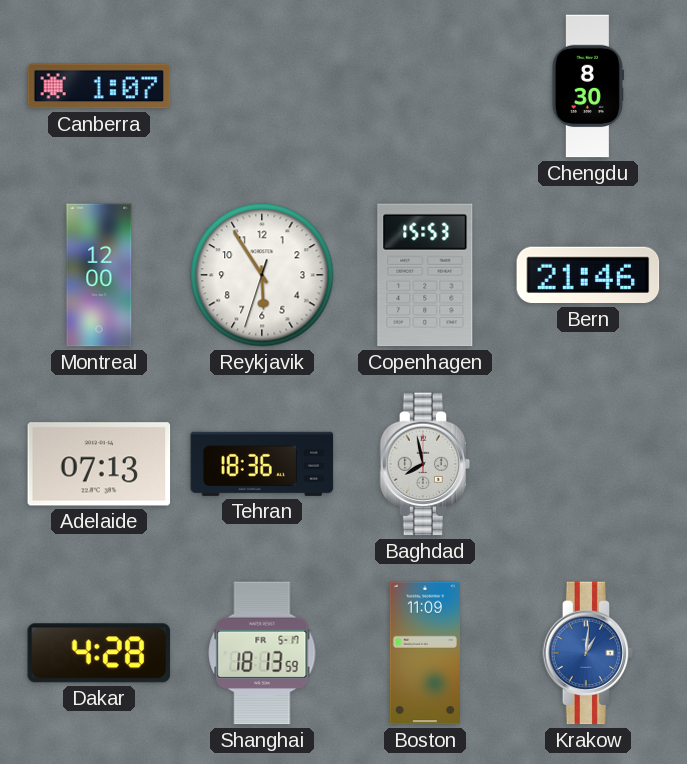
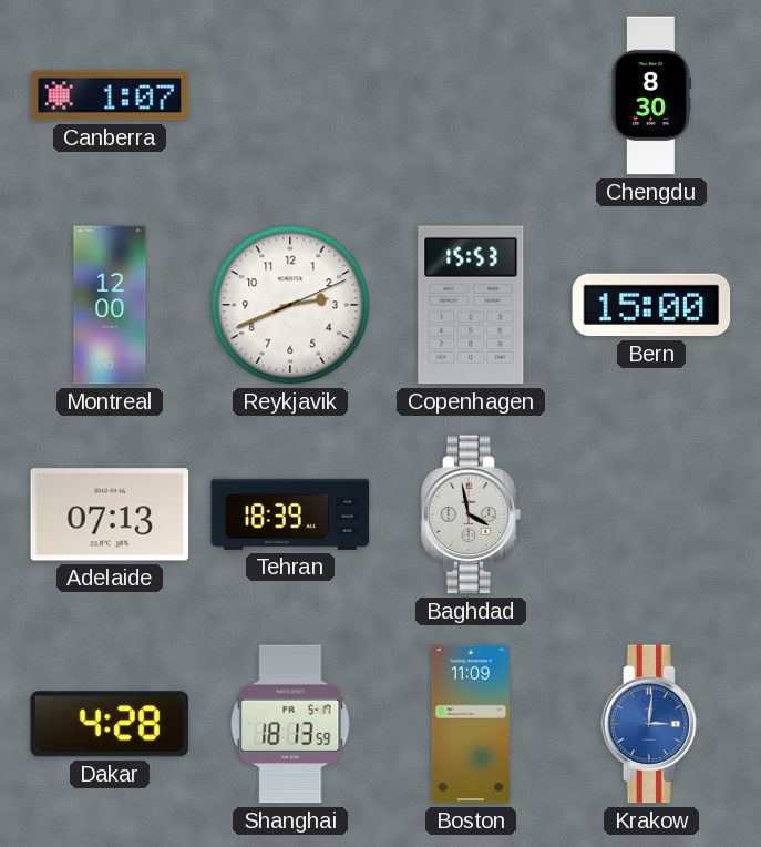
Reykjavik: 5:54 -> 2:41 (290, 305)
Bern: 21:46 -> 15:00 (651, 305)
Tehran: 18:36 -> 18:39 (290, 514)
Baghdad: 7:58 -> 3:58 (471, 514)
Krakow: 1:01 -> 3:01 (651, 724)
